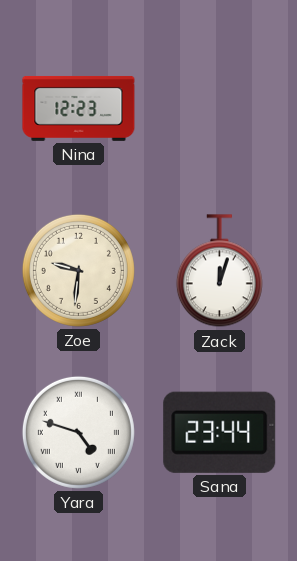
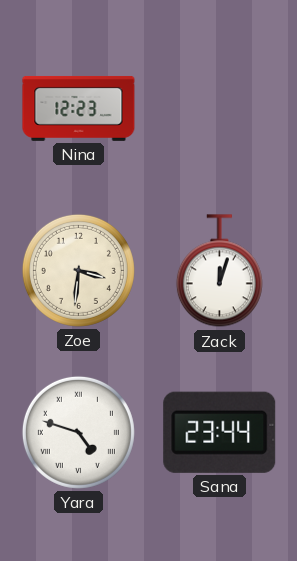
Zoe: 9:31 -> 3:31 (78, 270)
